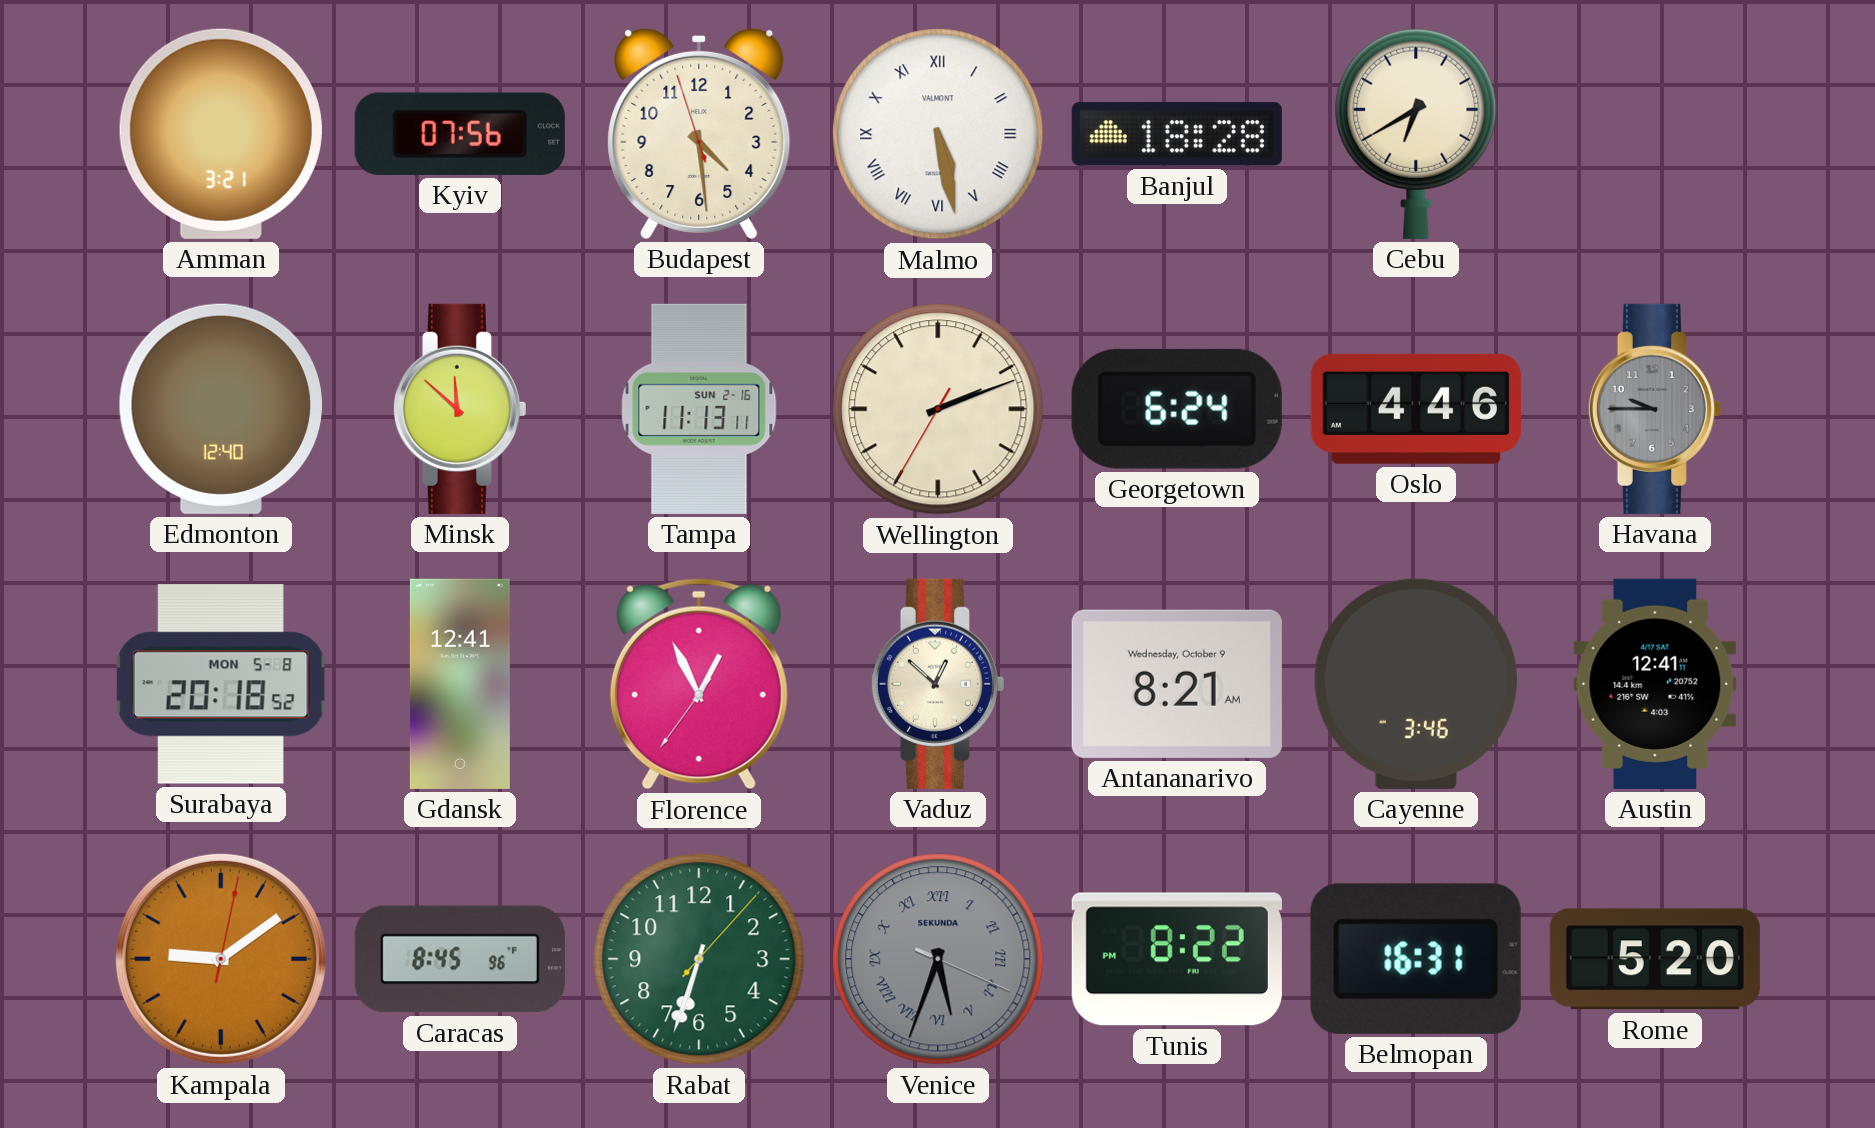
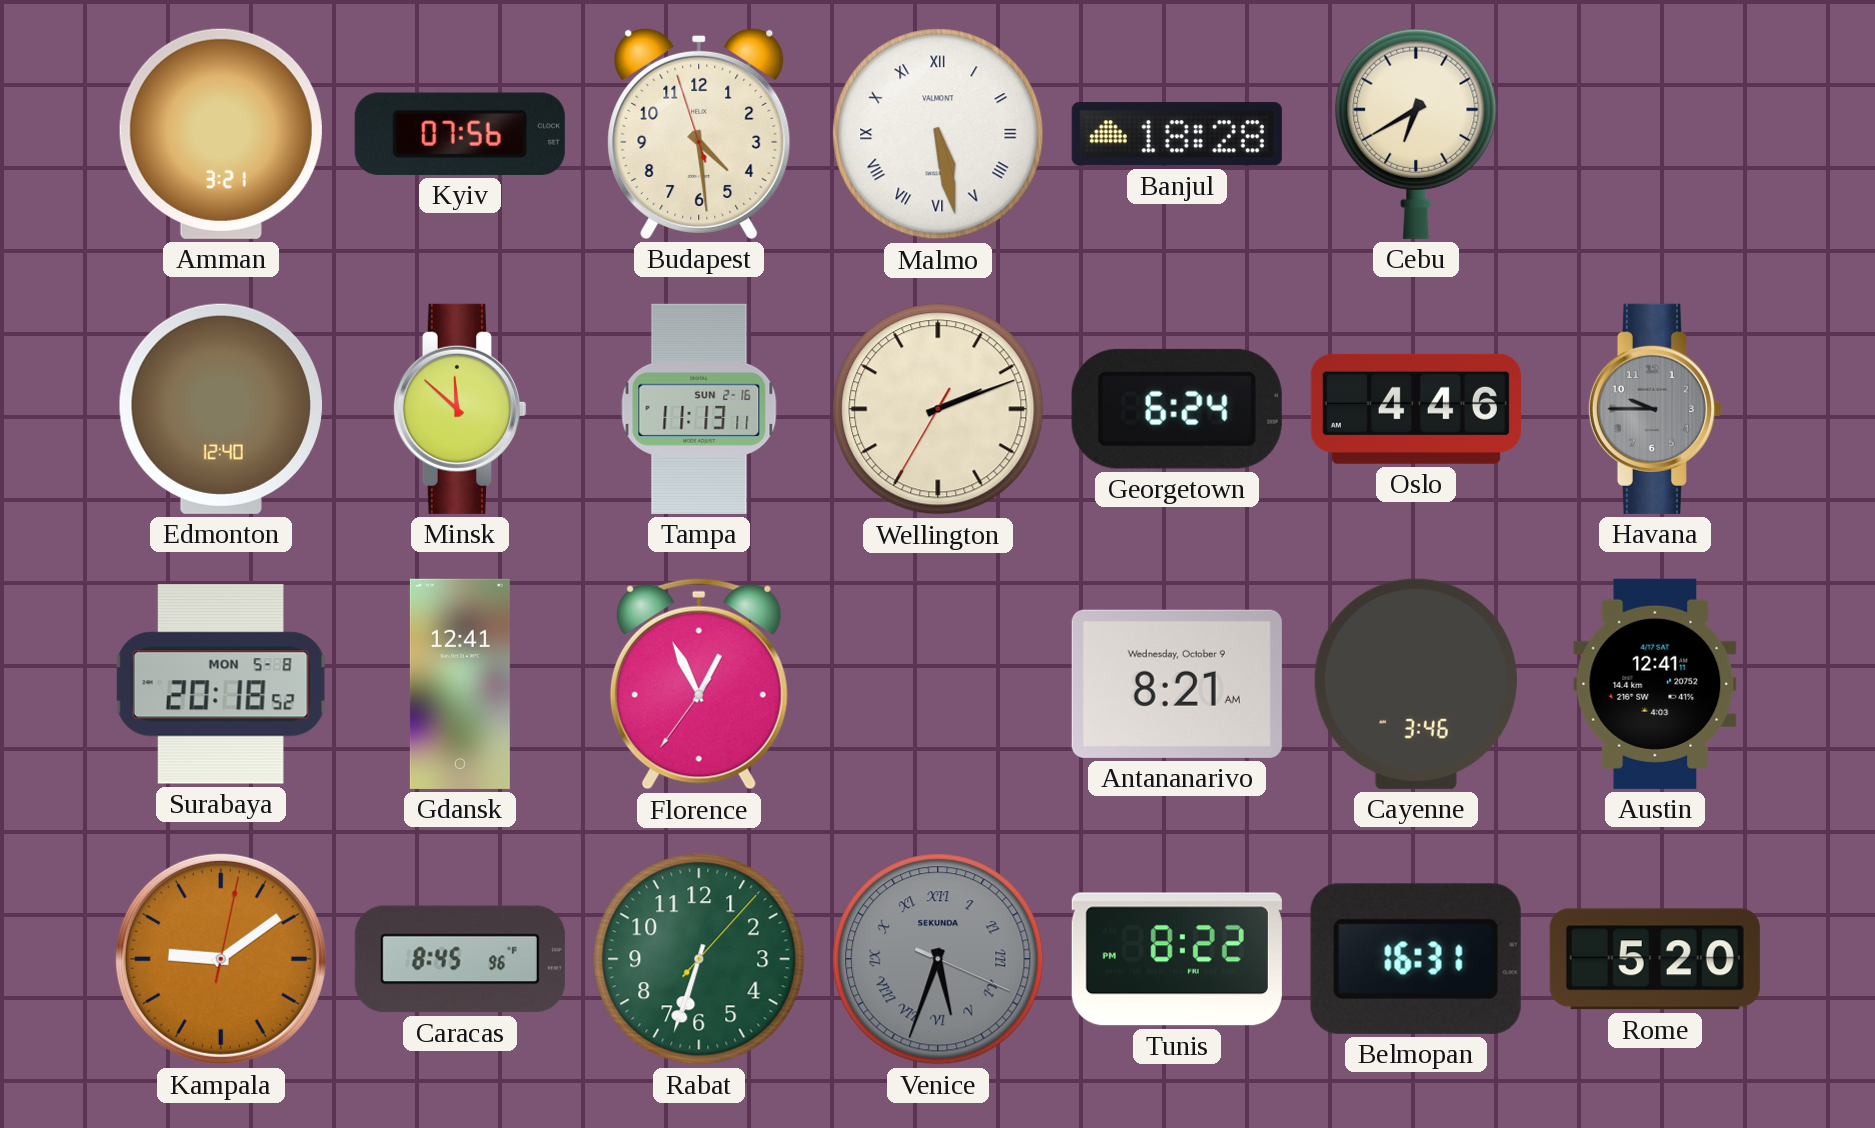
Vaduz: 12:52 -> none (937, 684)
